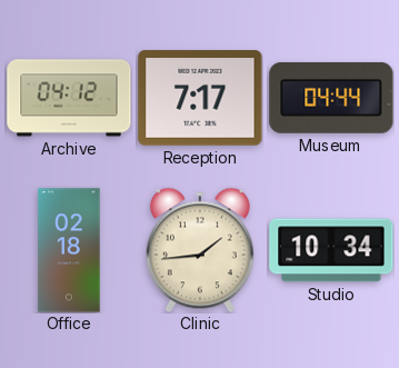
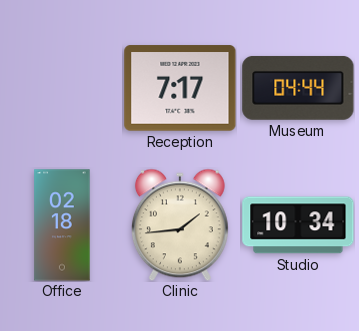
Archive: 04:12 -> none (69, 98)
